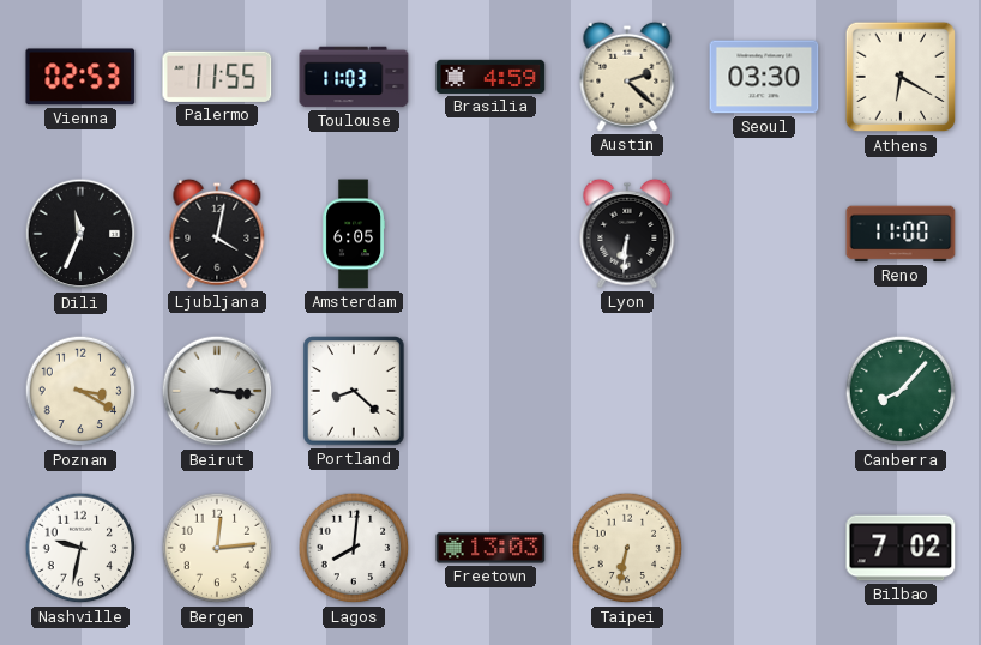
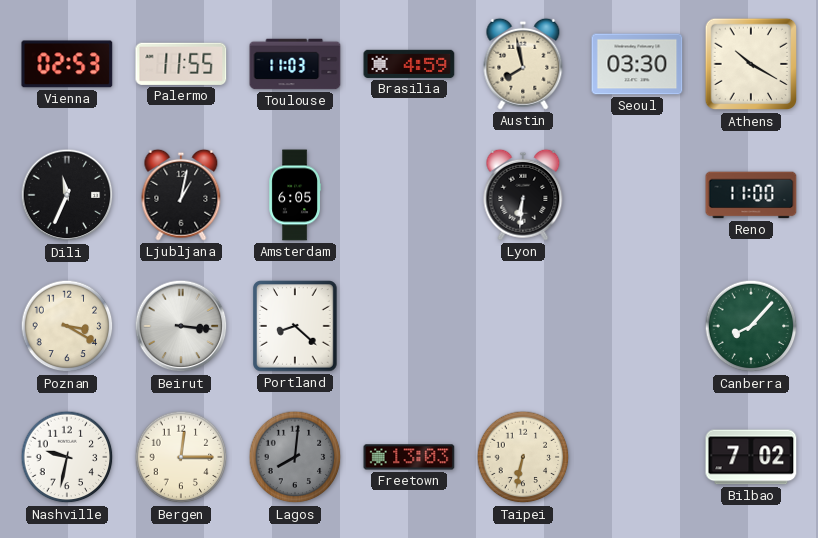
Austin: 2:22 -> 7:58 (523, 64)
Athens: 6:20 -> 10:20 (751, 64)
Ljubljana: 4:02 -> 1:02 (181, 195)
Bergen: 12:14 -> 12:15 (181, 457)
Lagos dial: white -> grey (295, 457)
